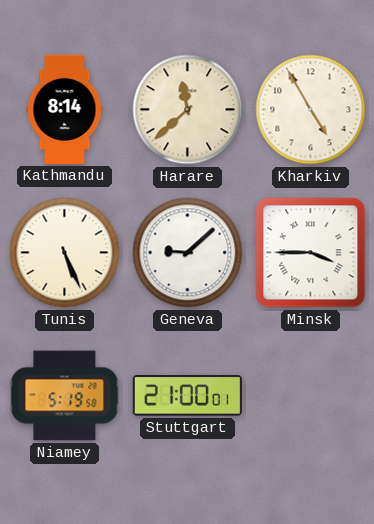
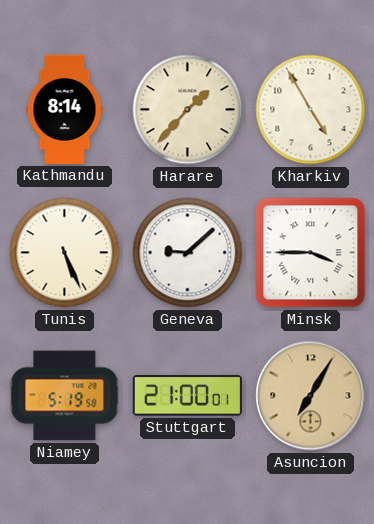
Harare: 11:38 -> 1:37 (188, 110)
Asuncion: none -> 7:05 (311, 396)
